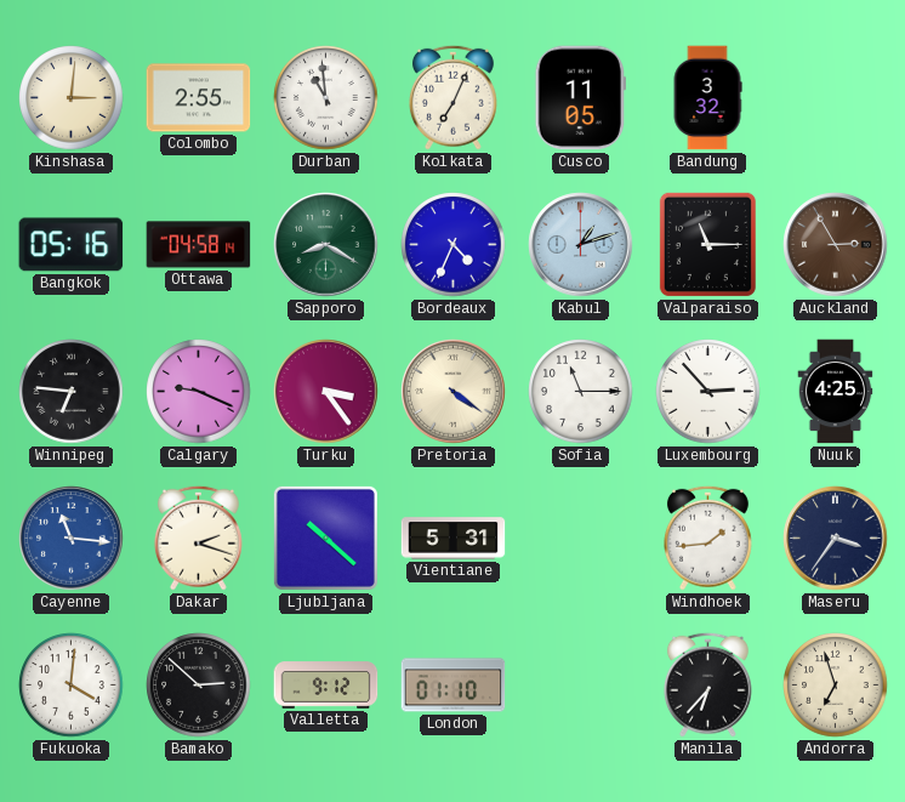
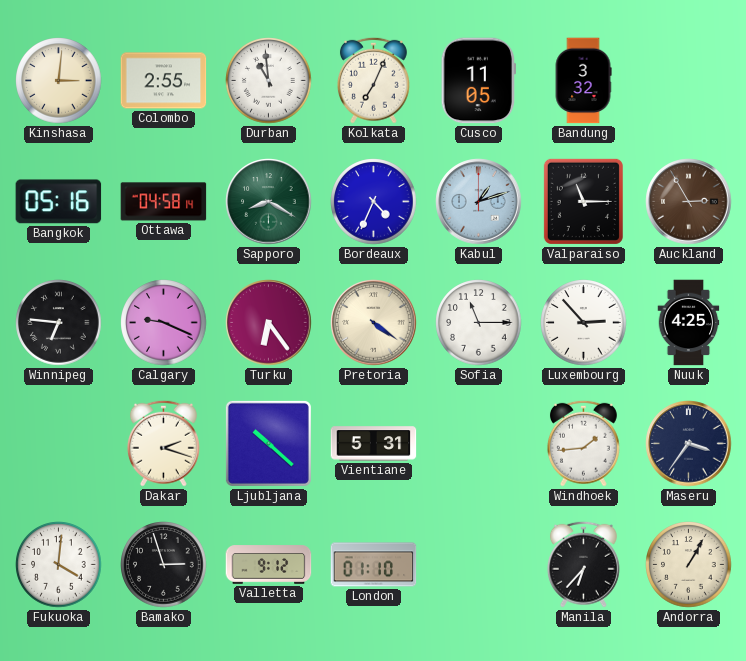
Turku: 3:24 -> 6:24 (269, 323)
Cayenne: 11:16 -> none (72, 539)
Bamako: 2:52 -> 2:57 (164, 565)
Andorra: 6:57 -> 1:05 (689, 565)
